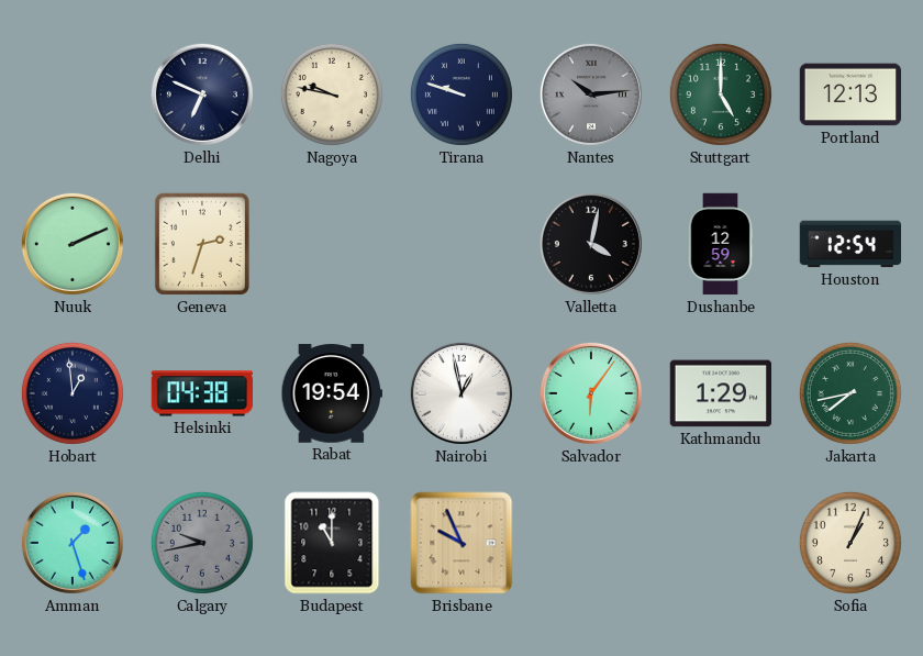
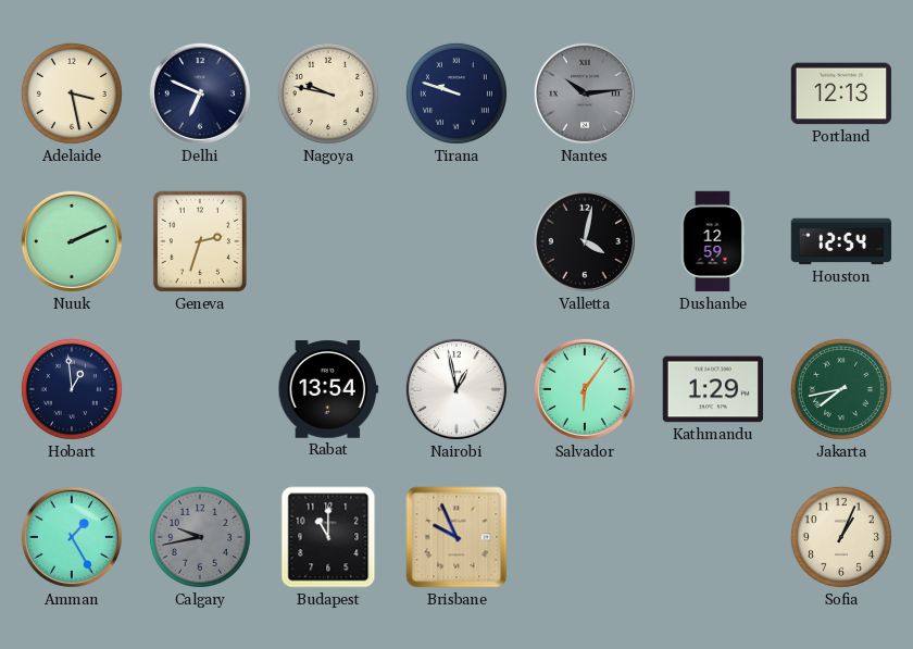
Adelaide: none -> 3:28 (72, 93)
Stuttgart: 5:00 -> none (721, 94)
Helsinki: 04:38 -> none (201, 393)
Rabat: 19:54 -> 13:54 (327, 389)
Amman: 1:27 -> 1:25 (72, 537)
